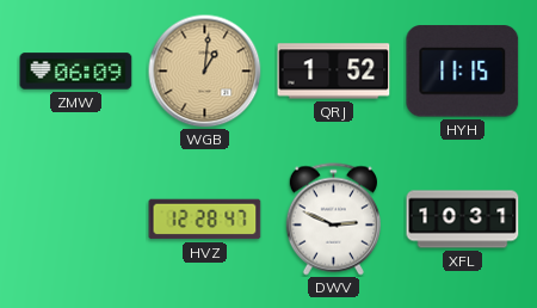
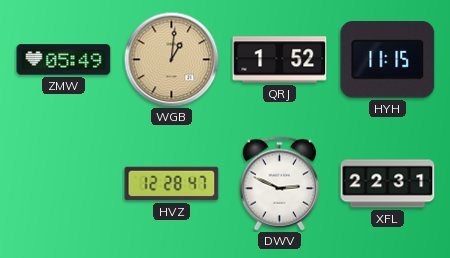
ZMW: 06:09 -> 05:49 (64, 60)
XFL: 10:31 -> 22:31 (388, 184)
